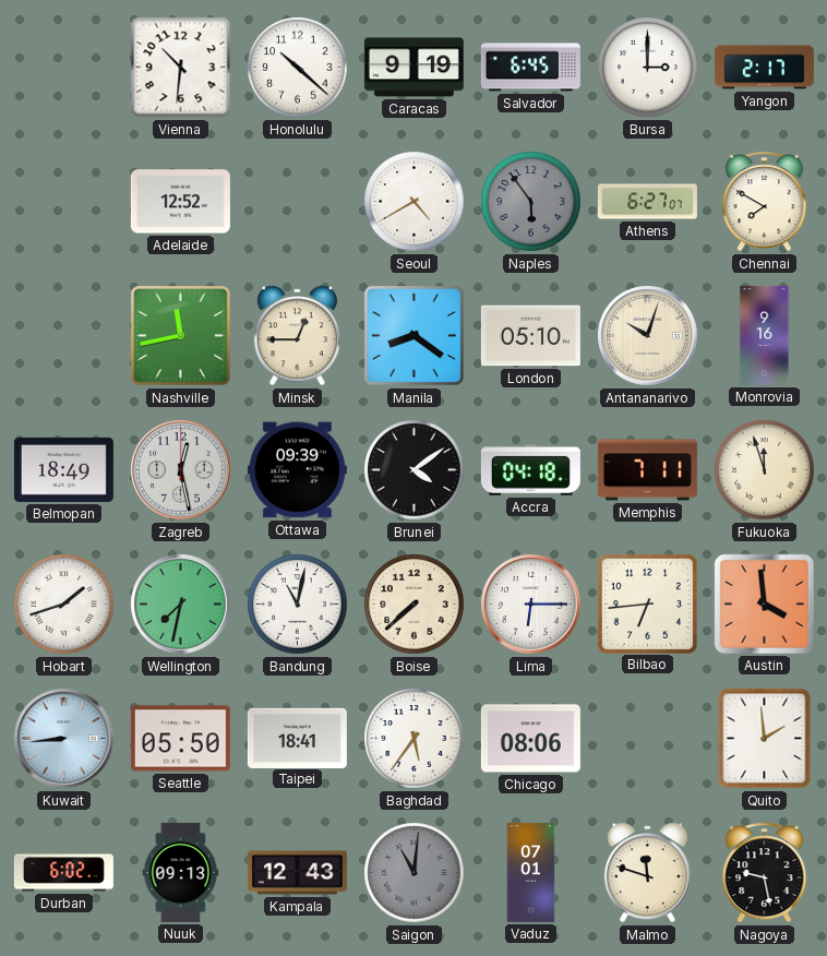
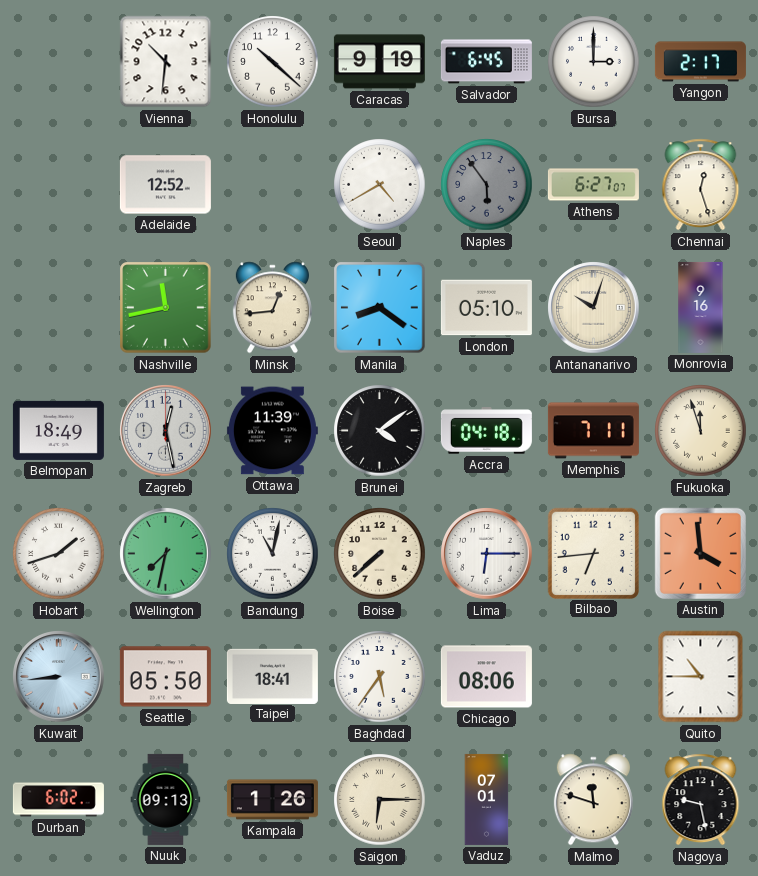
Chennai: 7:50 -> 12:27 (701, 185)
Minsk: 12:45 -> 12:44 (272, 308)
Ottawa: 09:39 -> 11:39 (272, 431)
Quito: 1:59 -> 10:45 (701, 677)
Kampala: 12:43 -> 1:26 (272, 800)
Saigon: 11:01 -> 6:15 (380, 800)
Saigon dial: grey -> cream (380, 800)
